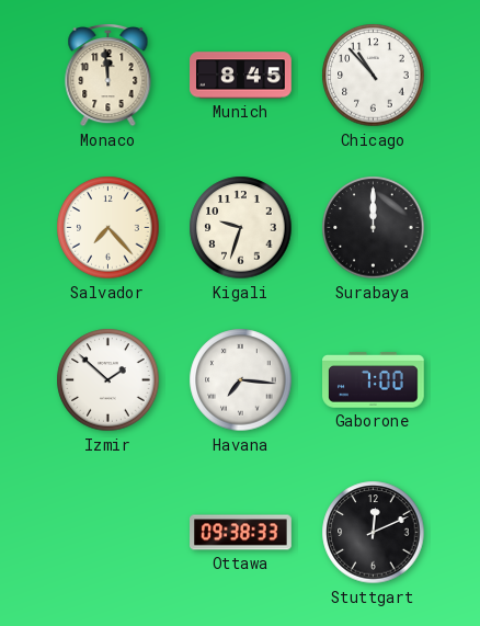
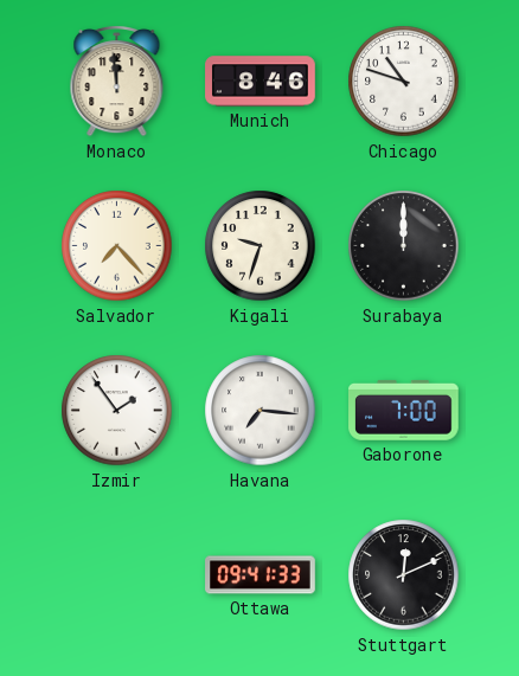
Munich: 8:45 -> 8:46 (261, 82)
Chicago: 10:53 -> 10:48 (404, 82)
Izmir: 1:52 -> 1:54 (117, 411)
Ottawa: 09:38 -> 09:41 (261, 575)
